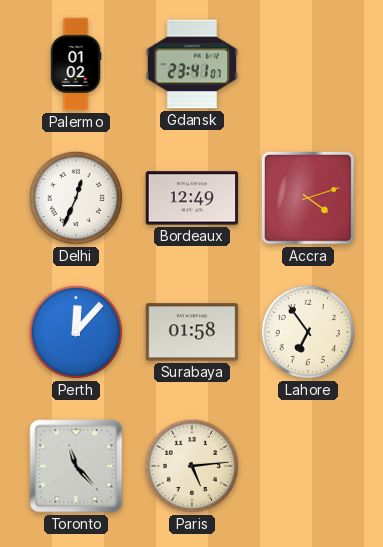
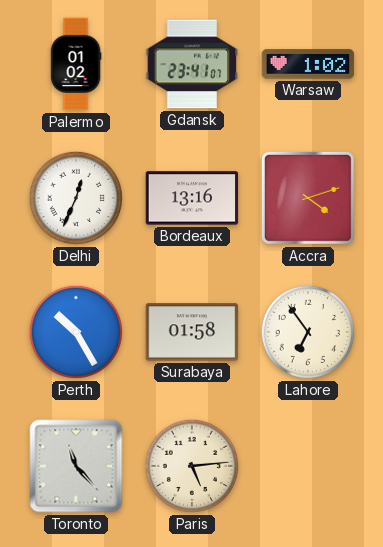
Warsaw: none -> 1:02 (308, 64)
Bordeaux: 12:49 -> 13:16 (192, 198)
Perth: 12:07 -> 10:25 (76, 332)
